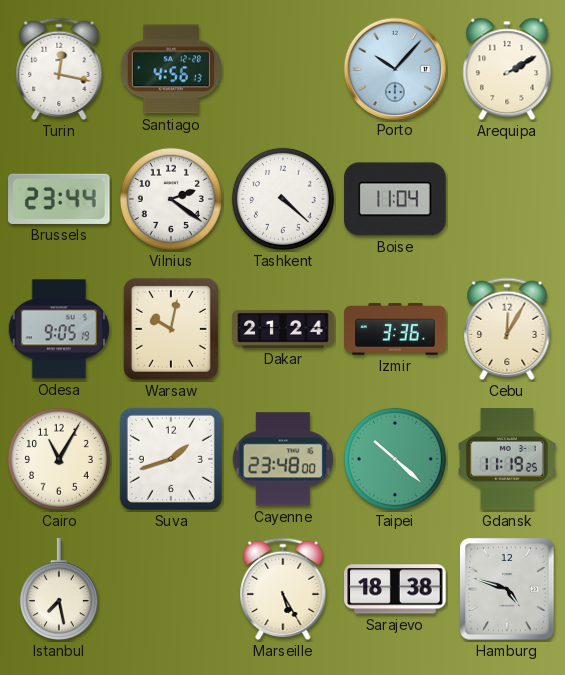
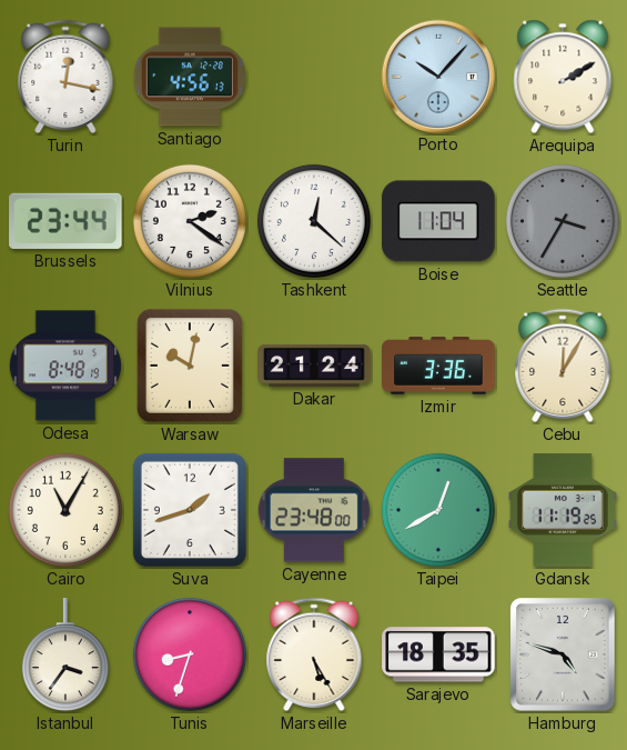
Tashkent: 4:22 -> 12:22 (314, 221)
Seattle: none -> 3:35 (563, 221)
Odesa: 9:05 -> 8:48 (65, 366)
Taipei: 10:22 -> 12:40 (438, 510)
Istanbul: 7:28 -> 3:36 (65, 656)
Tunis: none -> 8:33 (190, 654)
Sarajevo: 18:38 -> 18:35 (438, 654)
